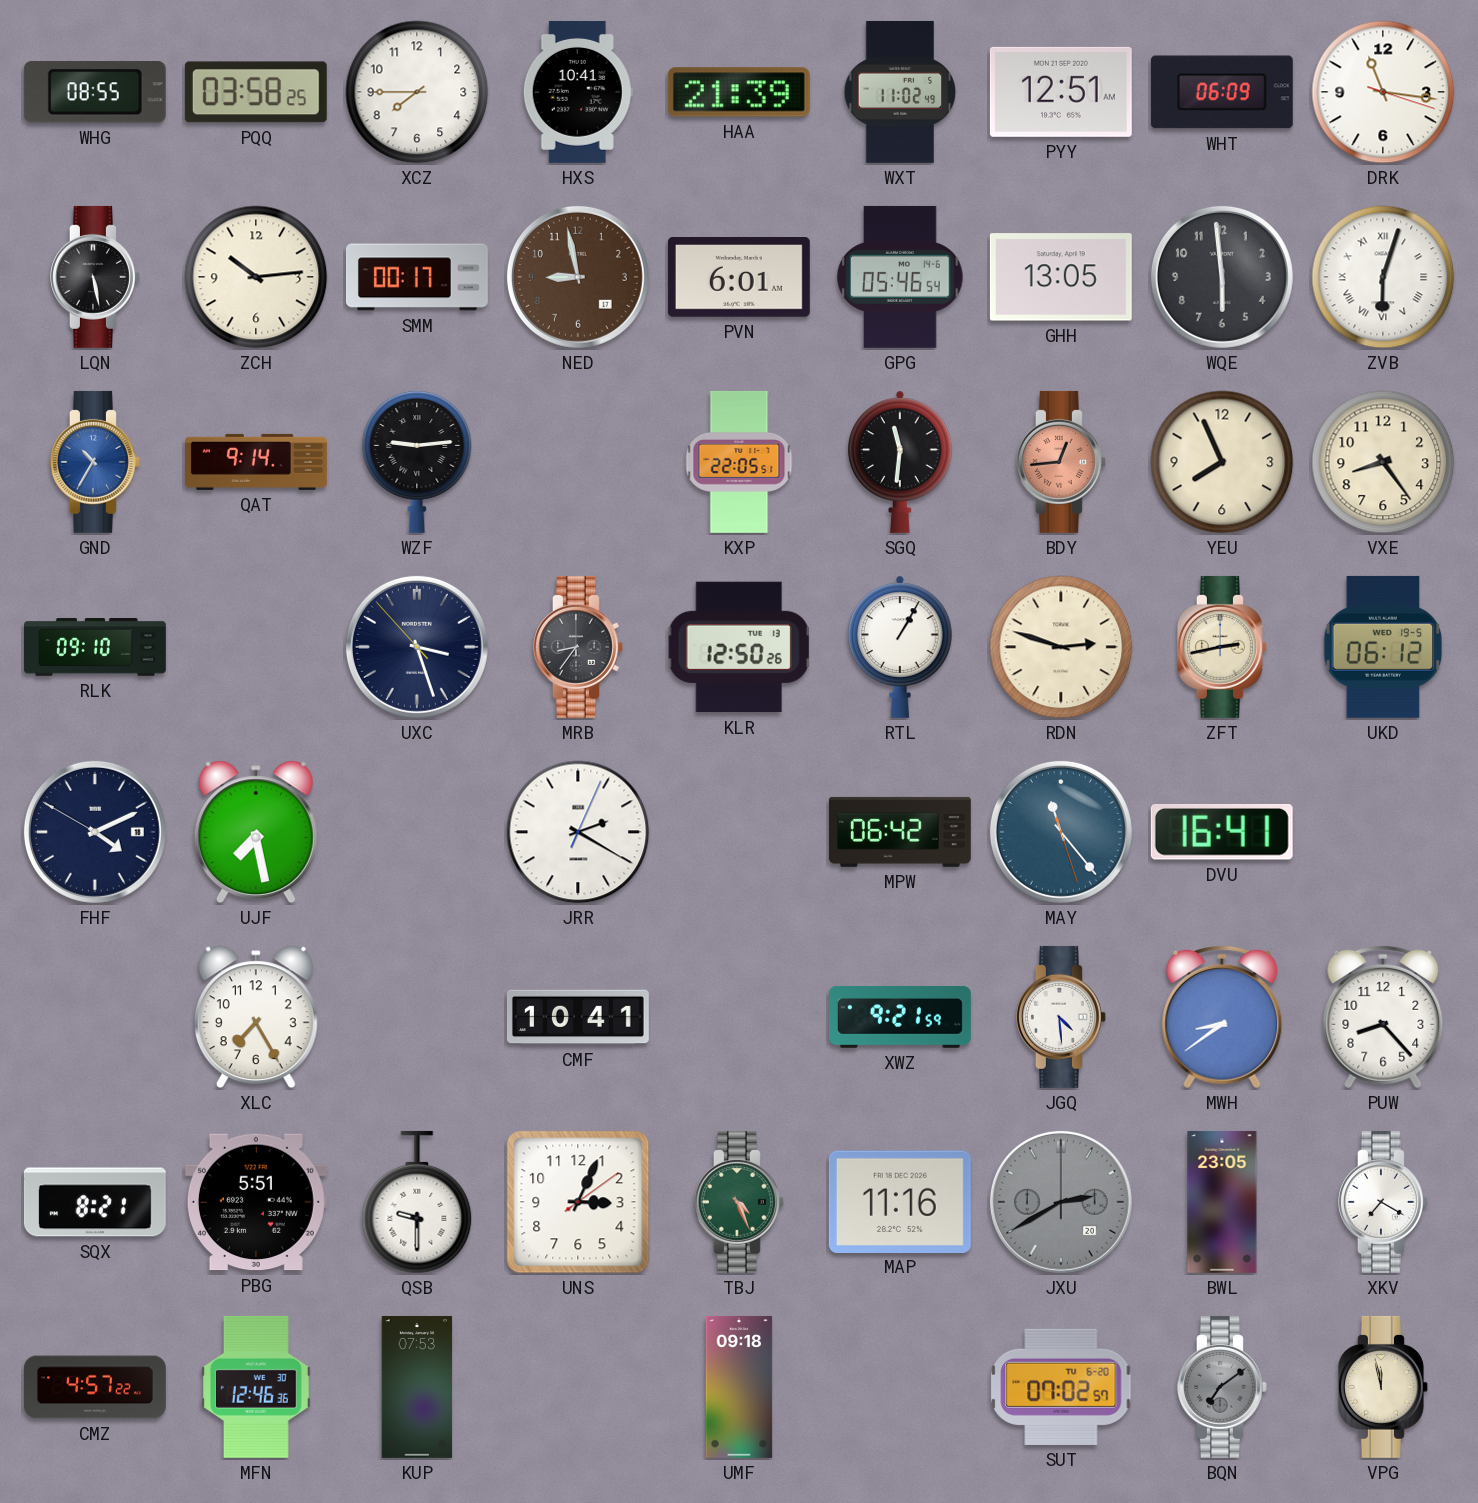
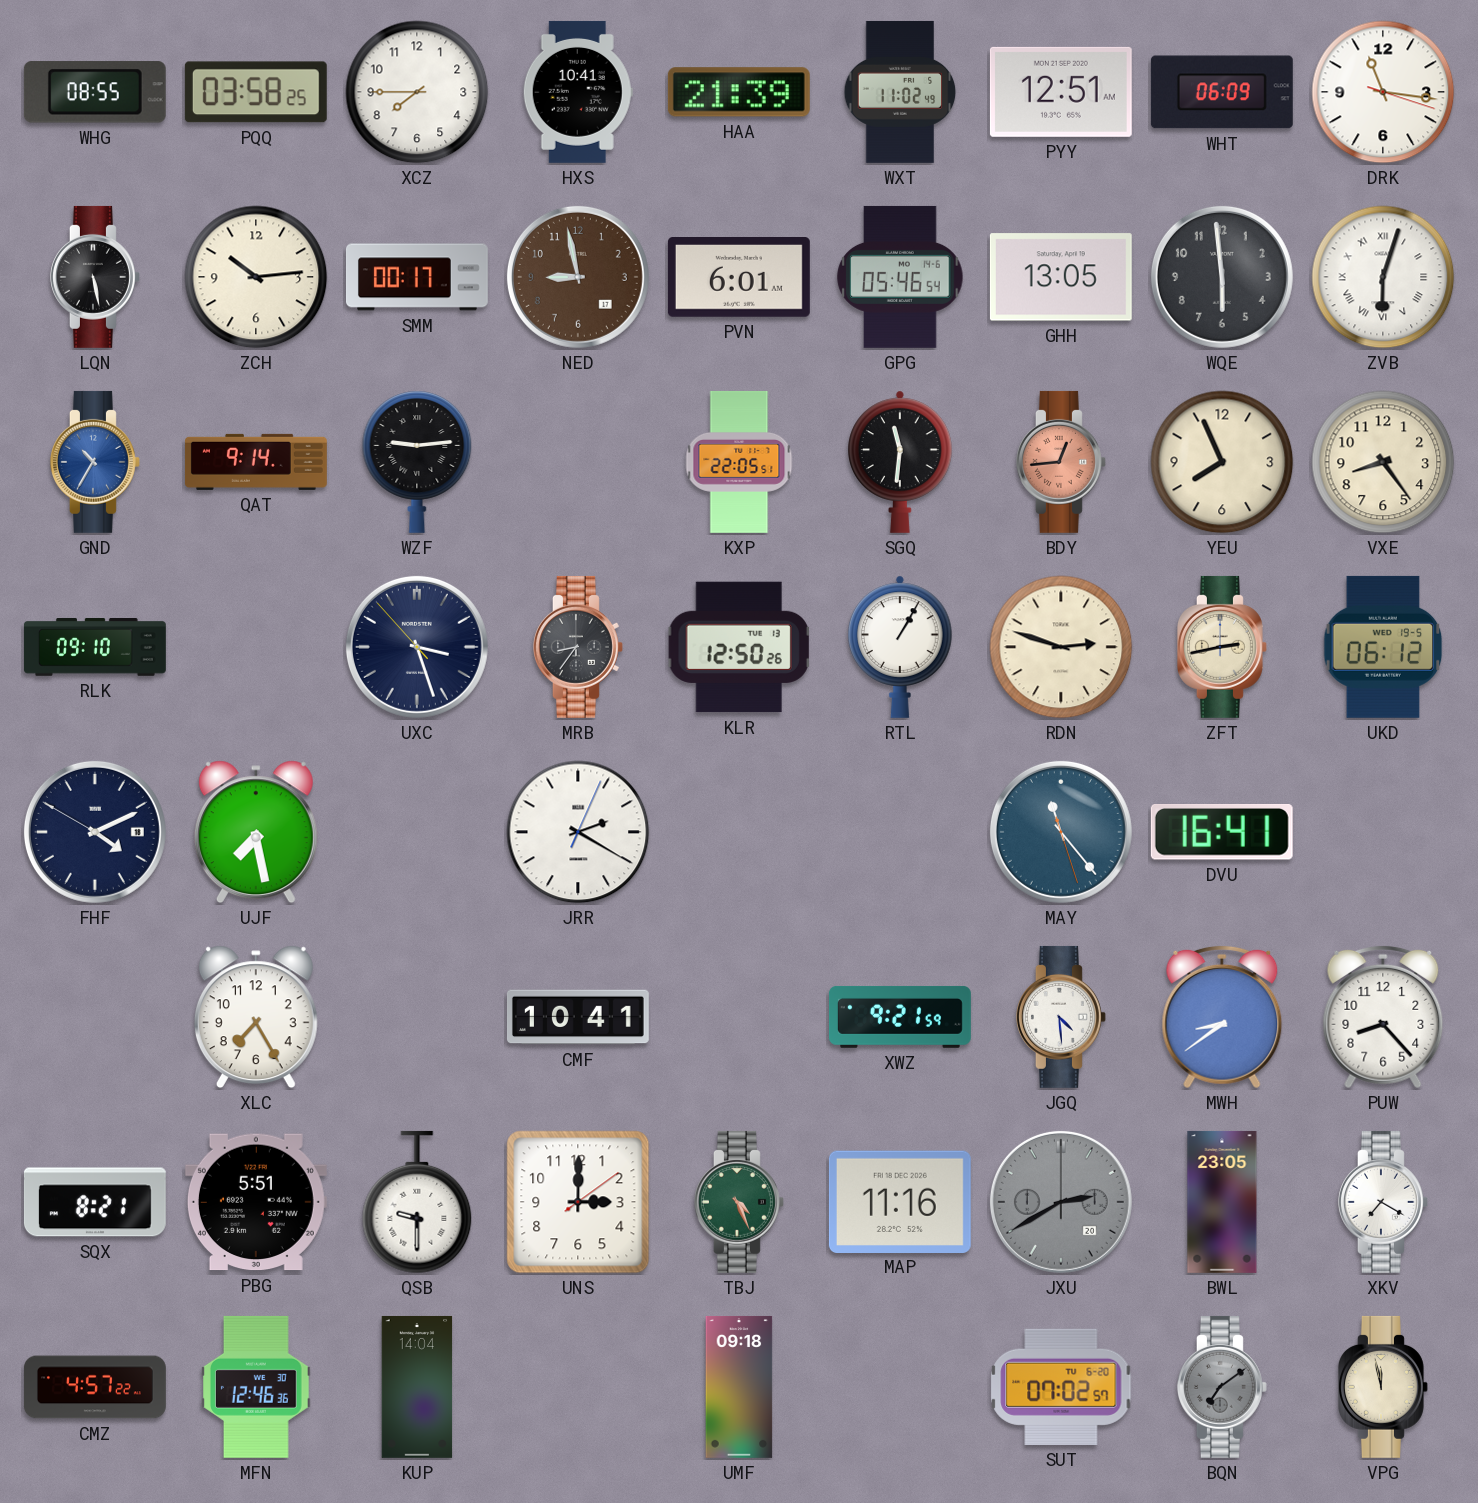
MPW: 06:42 -> none (900, 832)
UNS: 3:04 -> 3:00 (578, 1202)
KUP: 07:53 -> 14:04 (417, 1387)
